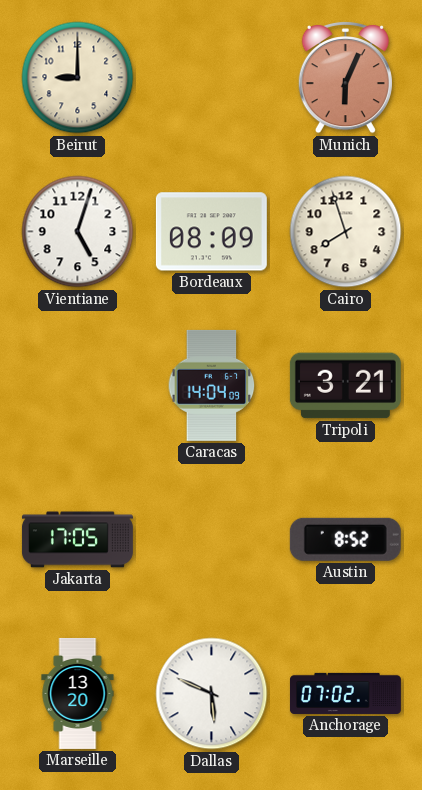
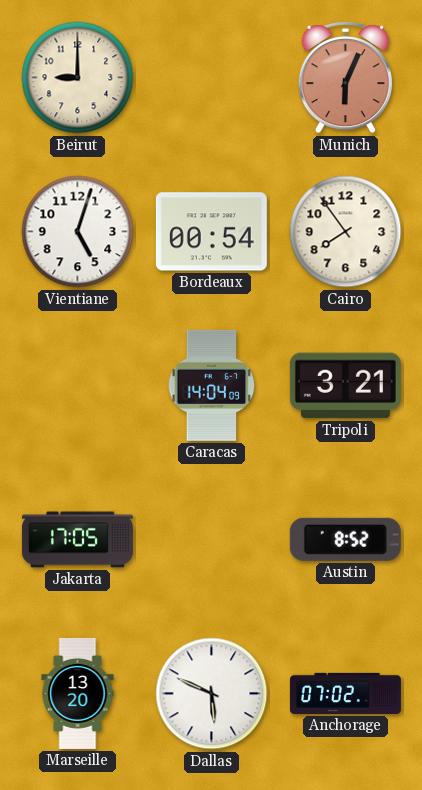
Bordeaux: 08:09 -> 00:54 (211, 232)
Cairo: 7:57 -> 7:54 (346, 232)
